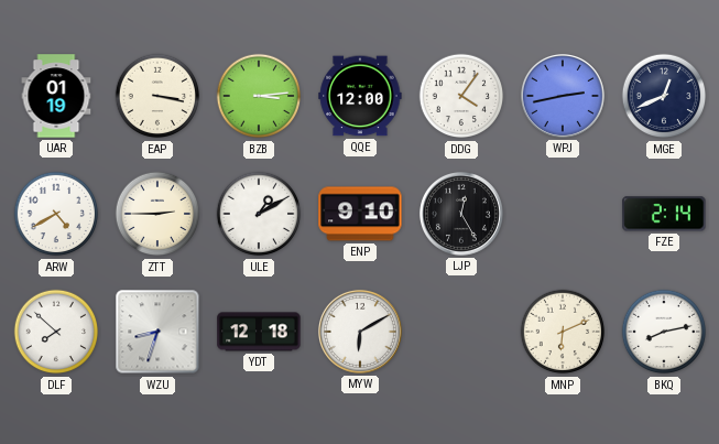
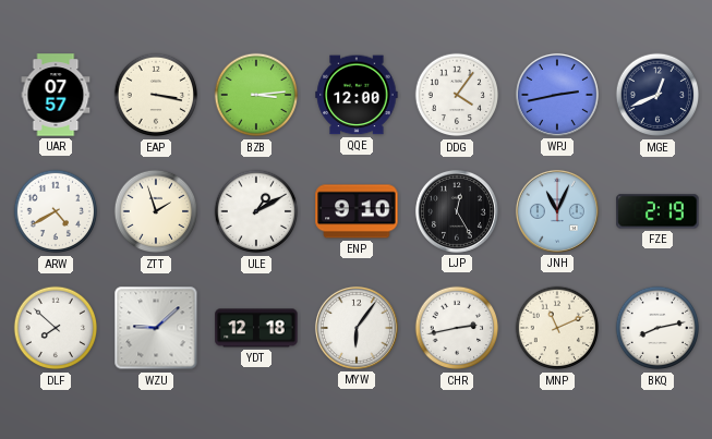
UAR: 01:19 -> 07:57 (56, 95)
ZTT: 2:45 -> 1:57 (156, 211)
JNH: none -> 11:04 (557, 211)
FZE: 2:14 -> 2:19 (657, 211)
WZU: 8:33 -> 9:08 (156, 328)
MYW: 6:10 -> 6:06 (357, 328)
CHR: none -> 2:43 (457, 328)
MNP: 6:11 -> 11:11 (557, 328)
